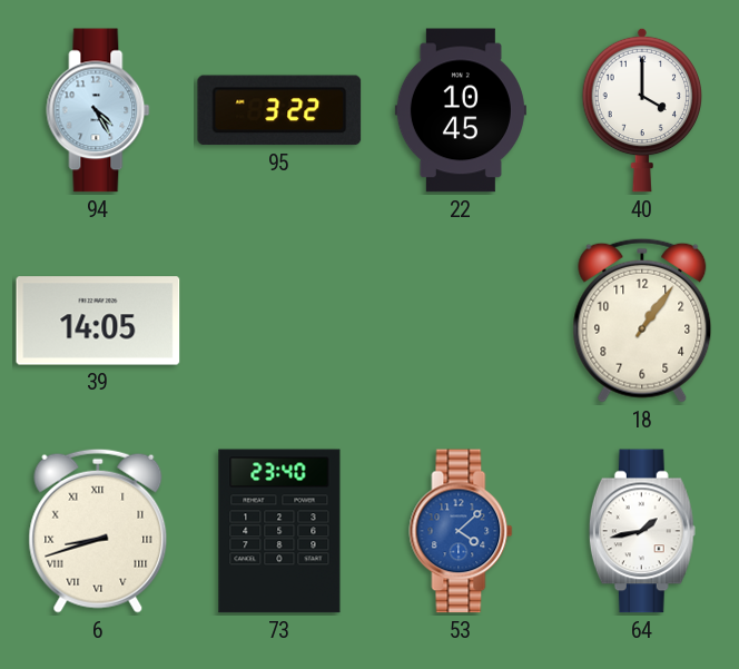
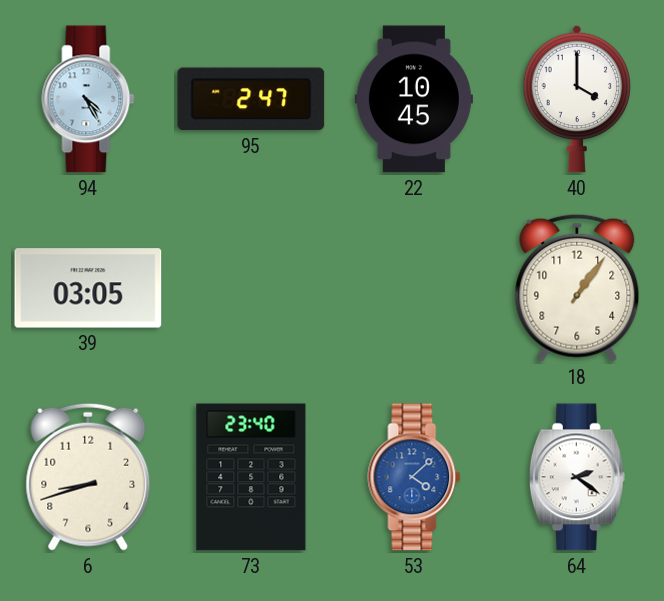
95: 3:22 -> 2:47 (251, 99)
39: 14:05 -> 03:05 (88, 288)
6 numerals: Roman -> Arabic (88, 477)
64: 1:43 -> 2:21 (577, 477)
